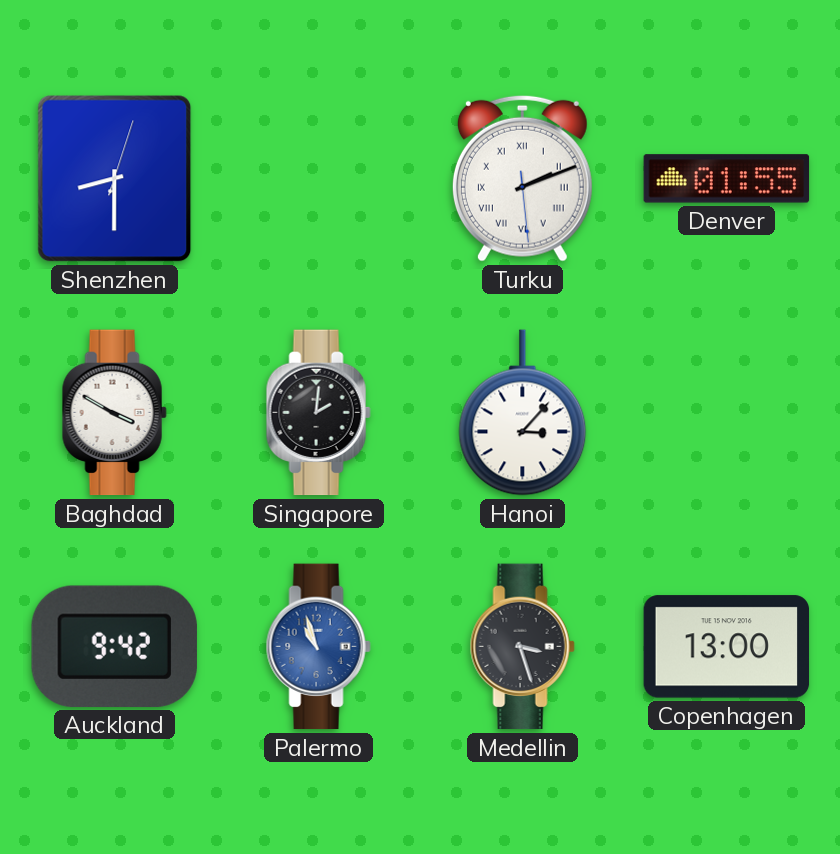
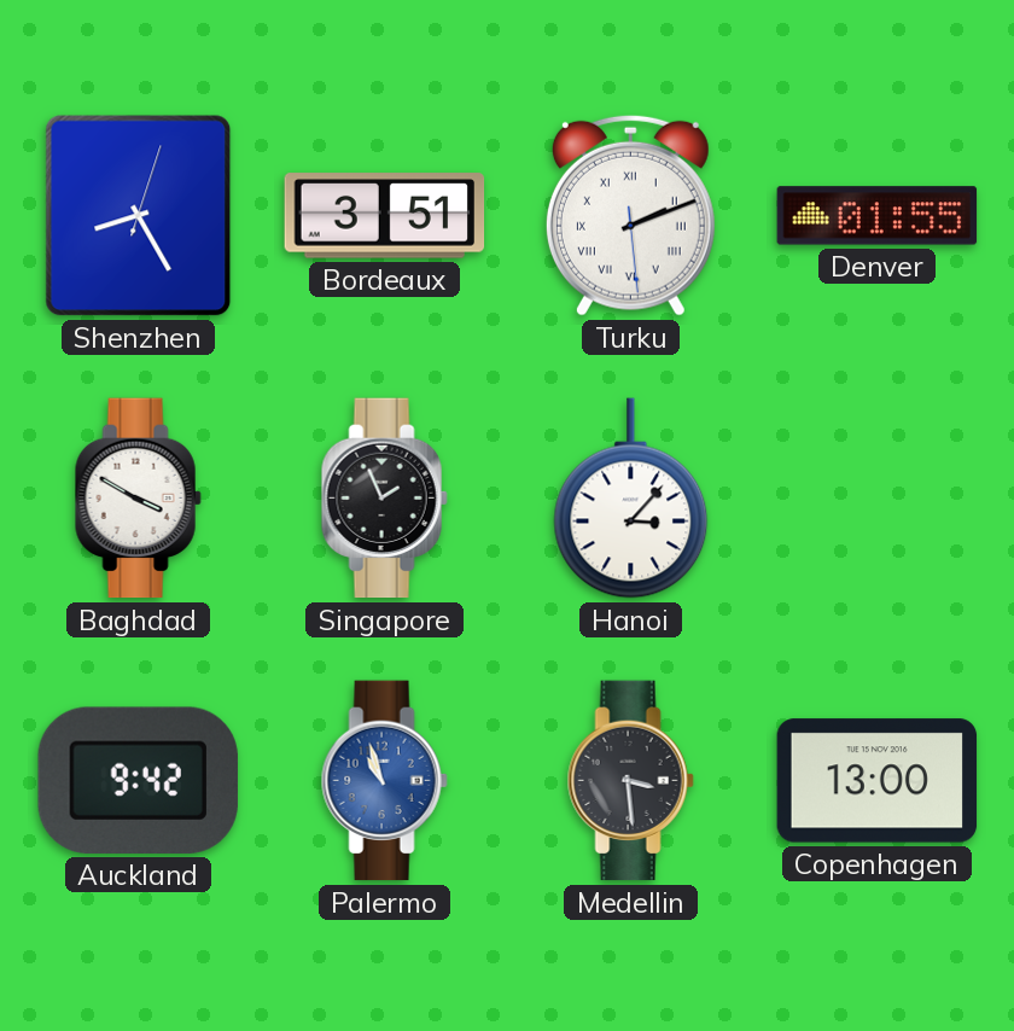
Shenzhen: 8:30 -> 8:25 (139, 216)
Bordeaux: none -> 3:51 (385, 216)
Singapore: 2:01 -> 1:56 (384, 499)
Medellin: 3:27 -> 3:29 (630, 781)
